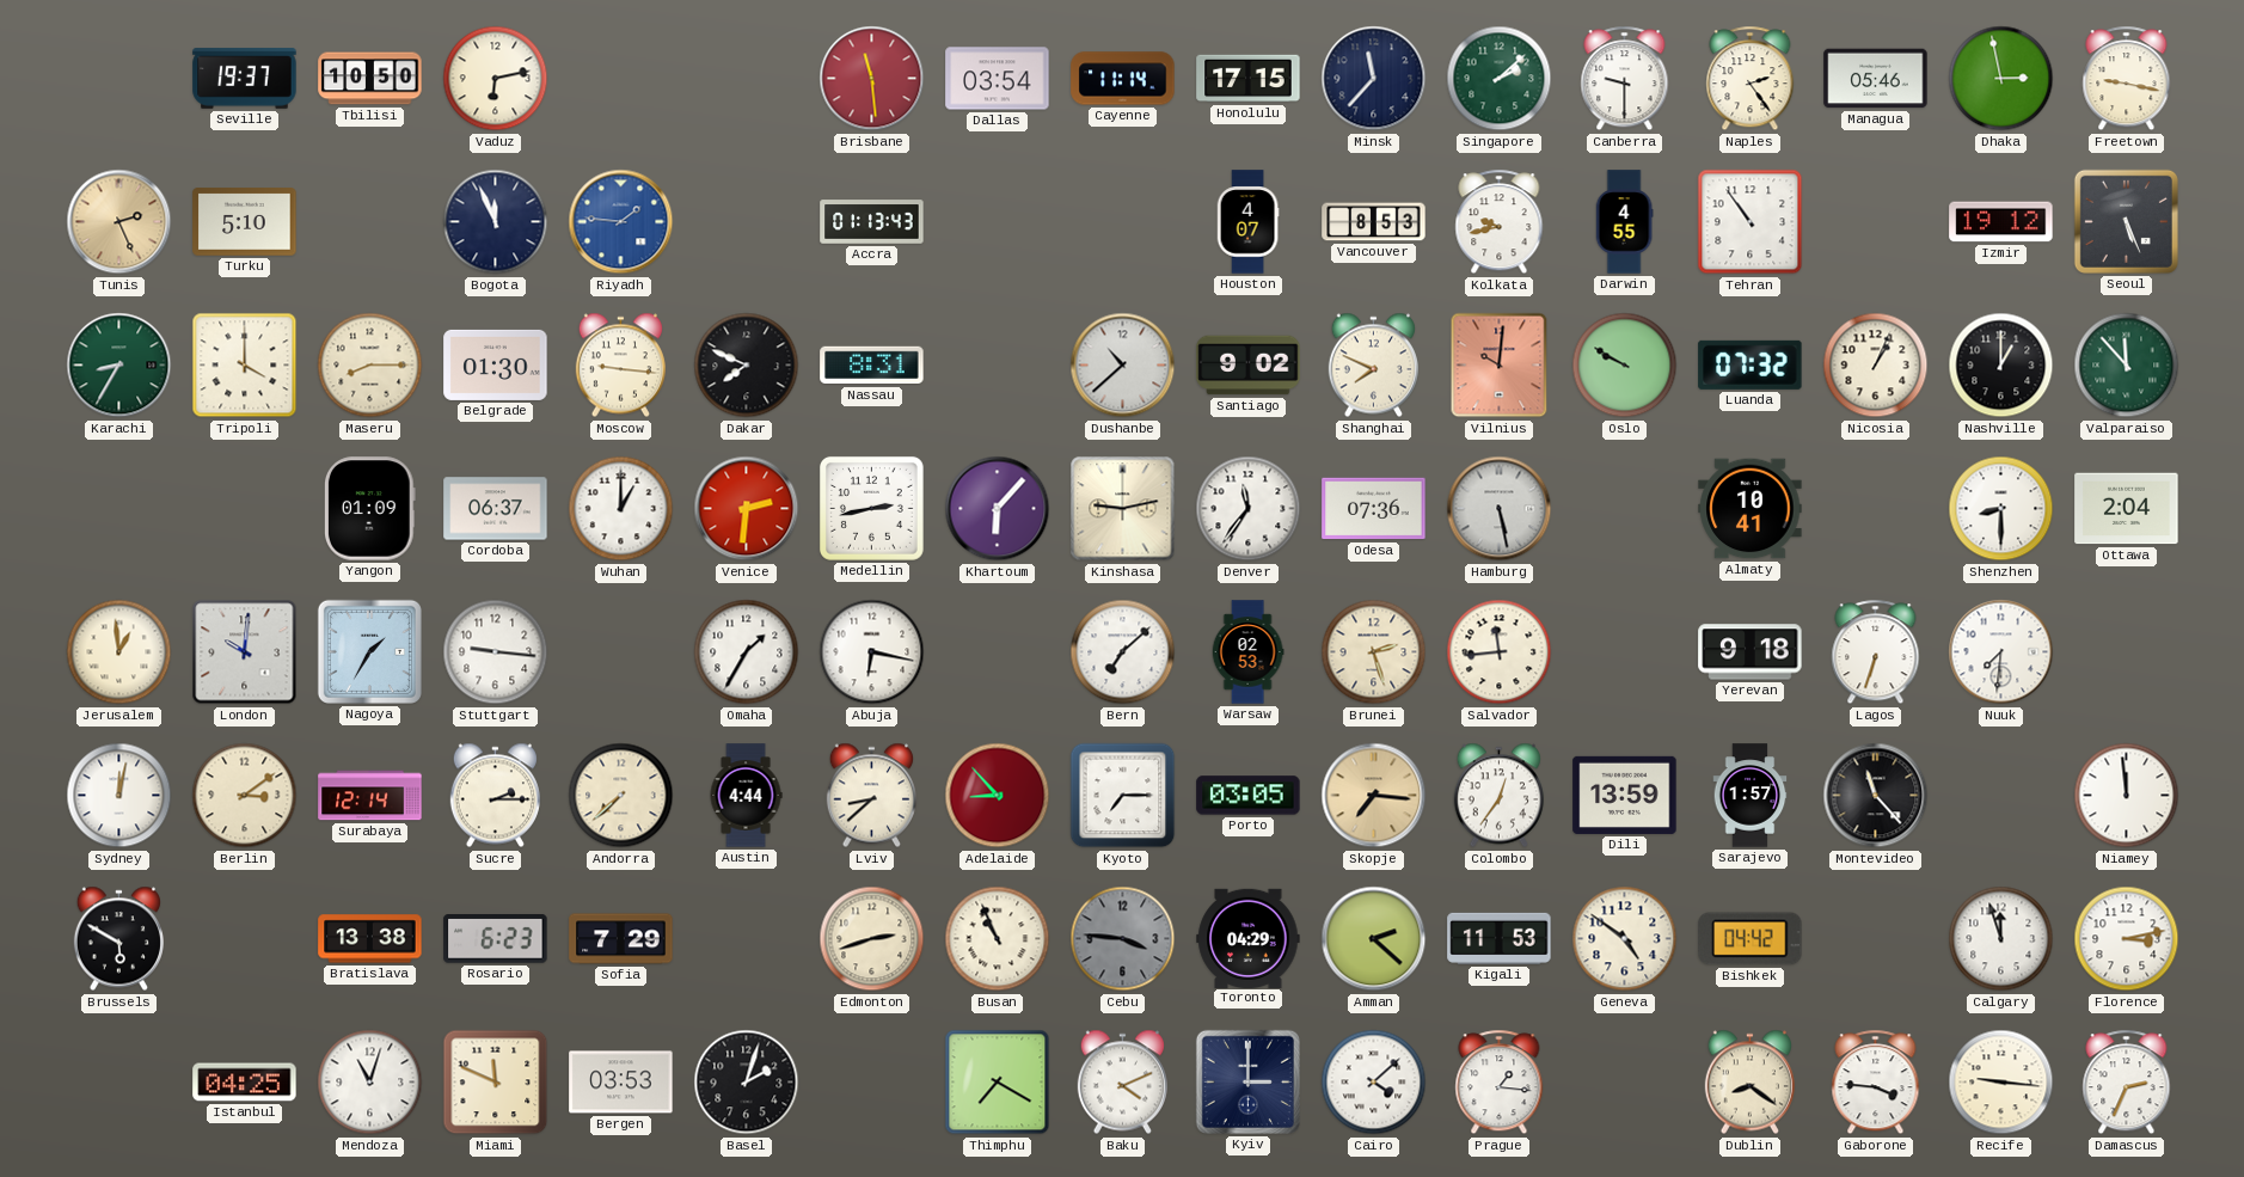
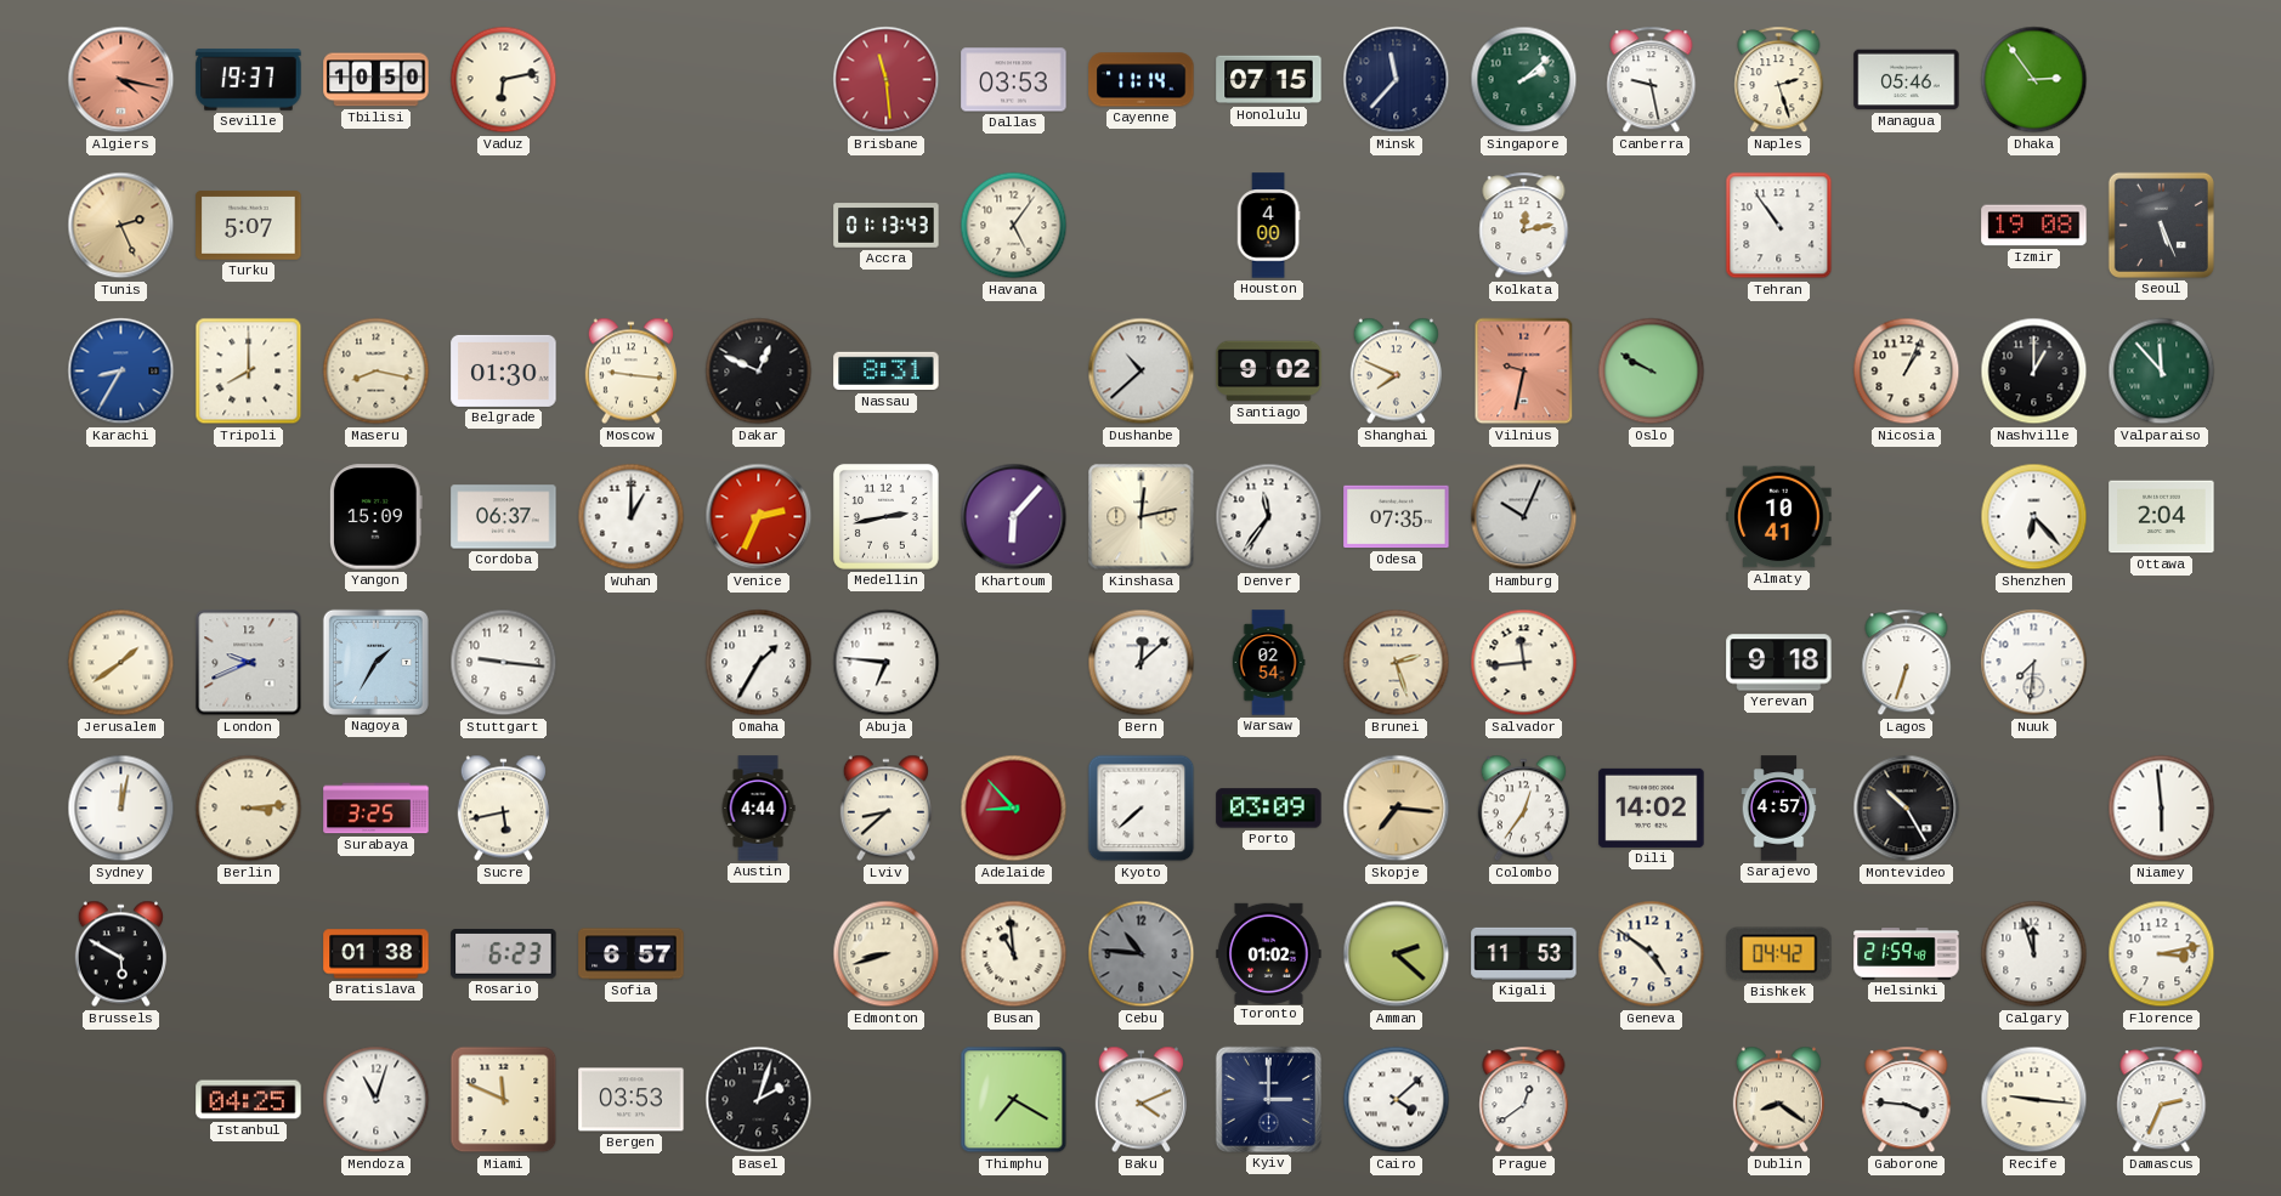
Algiers: none -> 4:17 (121, 80)
Dallas: 03:54 -> 03:53 (1014, 80)
Honolulu: 17:15 -> 07:15 (1269, 80)
Canberra: 9:30 -> 9:28 (1652, 80)
Naples: 2:24 -> 2:27 (1779, 80)
Dhaka: 2:58 -> 2:54 (2034, 80)
Freetown: 9:17 -> none (2127, 79)
Turku: 5:10 -> 5:07 (249, 226)
Bogota: 11:56 -> none (496, 222)
Riyadh: 1:46 -> none (621, 222)
Havana: none -> 5:06 (1014, 226)
Houston: 4:07 -> 4:00 (1268, 226)
Vancouver: 8:53 -> none (1374, 222)
Kolkata: 9:43 -> 12:13 (1524, 226)
Darwin: 4:55 -> none (1624, 222)
Izmir: 19:12 -> 19:08 (2034, 226)
Karachi dial: green -> blue (121, 372)
Tripoli: 4:00 -> 8:00 (249, 372)
Maseru: 8:15 -> 8:17 (377, 372)
Dakar: 7:49 -> 12:49 (759, 372)
Vilnius: 10:01 -> 9:32 (1524, 372)
Luanda: 07:32 -> none (1751, 364)
Yangon: 01:09 -> 15:09 (375, 517)
Venice: 2:31 -> 2:34 (759, 517)
Kinshasa: 9:13 -> 12:13 (1142, 517)
Odesa: 07:36 -> 07:35 (1397, 517)
Hamburg: 5:28 -> 10:04 (1524, 517)
Shenzhen: 8:30 -> 6:23 (2034, 517)
Jerusalem: 12:59 -> 1:39 (121, 663)
London: 10:01 -> 9:41 (249, 663)
Abuja: 6:17 -> 6:46 (887, 663)
Bern: 7:08 -> 12:08 (1142, 663)
Warsaw: 02:53 -> 02:54 (1268, 663)
Berlin: 3:09 -> 3:14 (249, 809)
Surabaya: 12:14 -> 3:25 (377, 809)
Sucre: 2:15 -> 5:43 (503, 809)
Andorra: 7:38 -> none (621, 796)
Kyoto: 7:15 -> 7:38 (1142, 809)
Porto: 03:05 -> 03:09 (1269, 809)
Dili: 13:59 -> 14:02 (1652, 807)
Sarajevo: 1:57 -> 4:57 (1779, 809)
Montevideo: 11:23 -> 10:25 (1907, 809)
Niamey: 11:59 -> 5:59 (2162, 809)
Bratislava: 13:38 -> 01:38 (377, 954)
Sofia: 7:29 -> 6:57 (632, 954)
Edmonton: 2:42 -> 8:42 (887, 954)
Busan: 10:56 -> 10:59 (1014, 954)
Cebu: 3:46 -> 10:46 (1142, 954)
Toronto: 04:29 -> 01:02 (1269, 953)
Helsinki: none -> 21:59 (1907, 954)
Prague: 1:16 -> 12:39 (1524, 1100)
